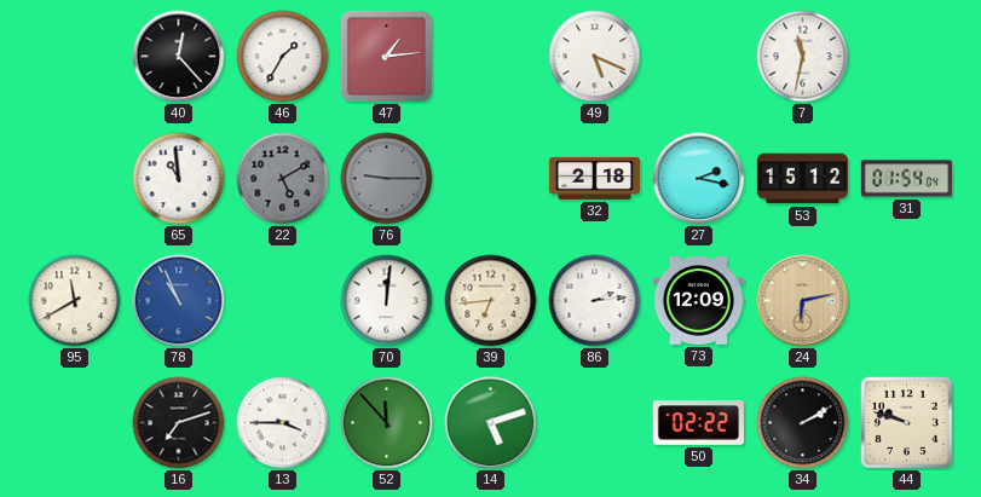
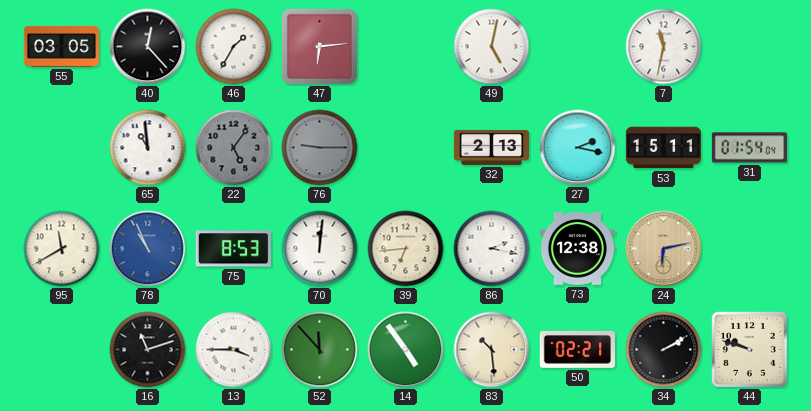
55: none -> 03:05 (61, 46)
47: 1:14 -> 6:14 (319, 46)
49: 5:19 -> 5:02 (492, 47)
22: 5:10 -> 5:06 (234, 148)
32: 2:18 -> 2:13 (492, 147)
53: 15:12 -> 15:11 (664, 148)
75: none -> 8:53 (233, 249)
86: 2:14 -> 2:17 (492, 249)
73: 12:09 -> 12:38 (577, 249)
16: 7:12 -> 11:12 (148, 350)
14: 5:12 -> 4:54 (406, 350)
83: none -> 10:29 (492, 350)
50: 02:22 -> 02:21 (577, 349)
